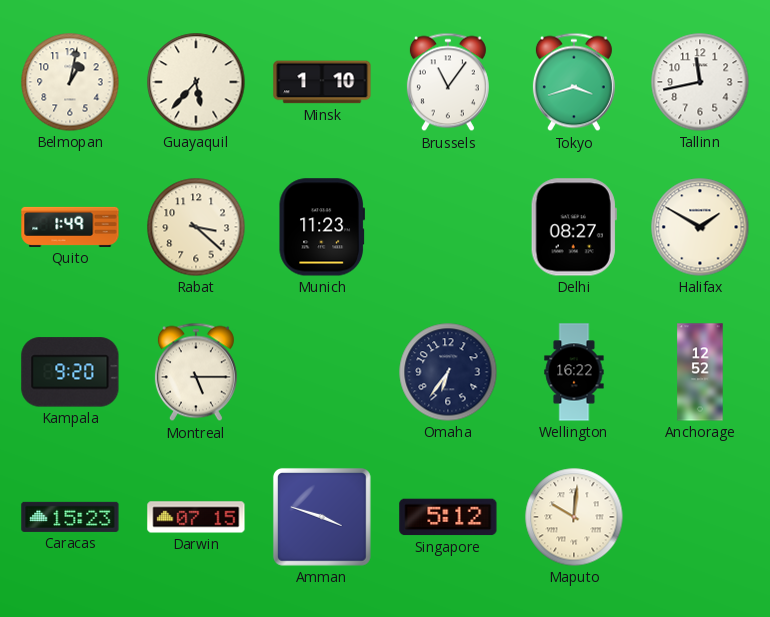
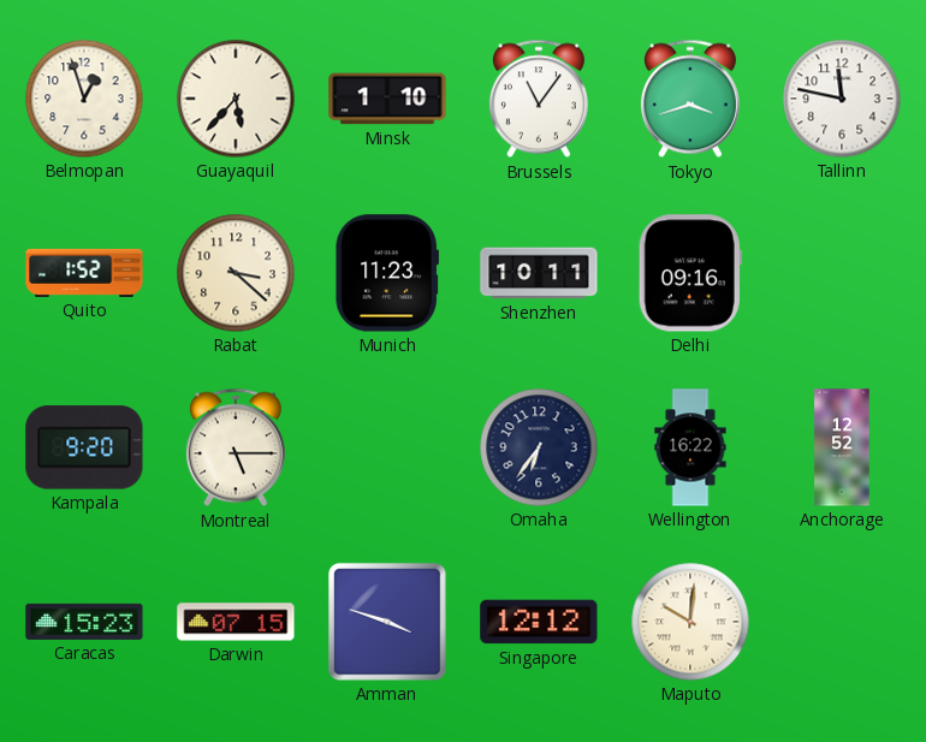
Belmopan: 1:02 -> 12:57 (84, 99)
Tallinn: 11:43 -> 11:47 (842, 99)
Quito: 1:49 -> 1:52 (84, 273)
Shenzhen: none -> 10:11 (539, 273)
Delhi: 08:27 -> 09:16 (690, 273)
Halifax: 1:50 -> none (700, 227)
Singapore: 5:12 -> 12:12 (539, 622)
